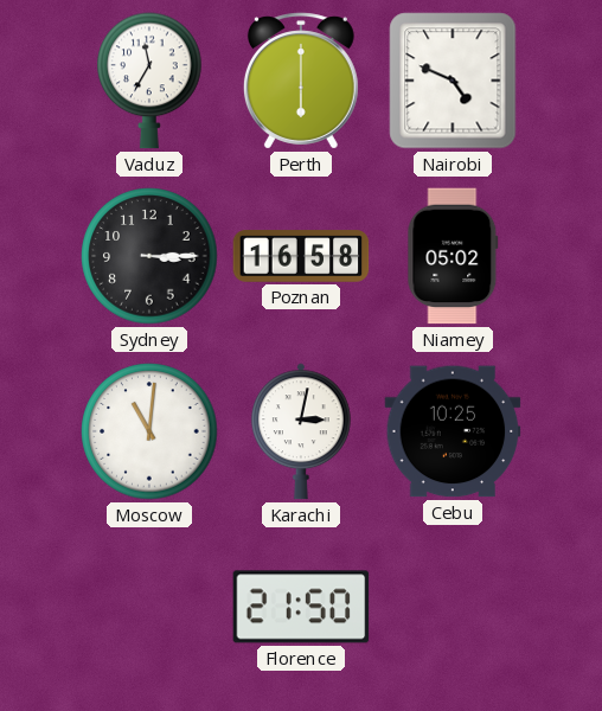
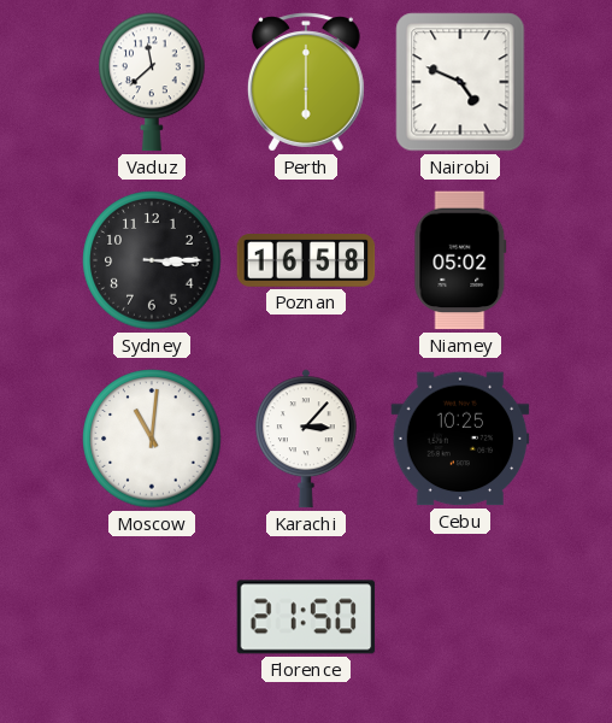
Vaduz: 11:35 -> 11:38 (152, 82)
Karachi: 3:02 -> 3:07 (306, 439)
